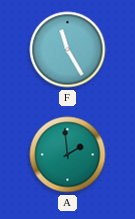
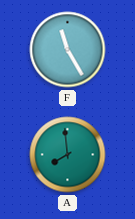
A: 1:59 -> 7:59 (68, 155)
